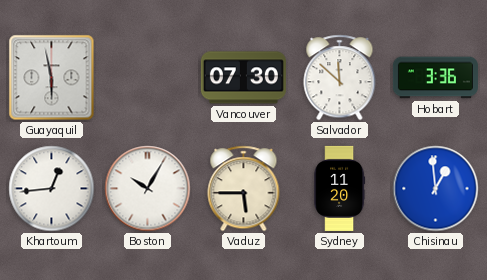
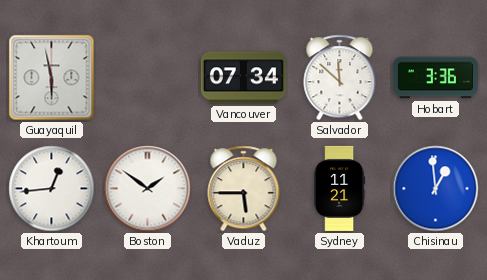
Vancouver: 07:30 -> 07:34 (243, 78)
Boston: 10:05 -> 1:51 (148, 189)
Sydney: 11:20 -> 11:21 (340, 188)
